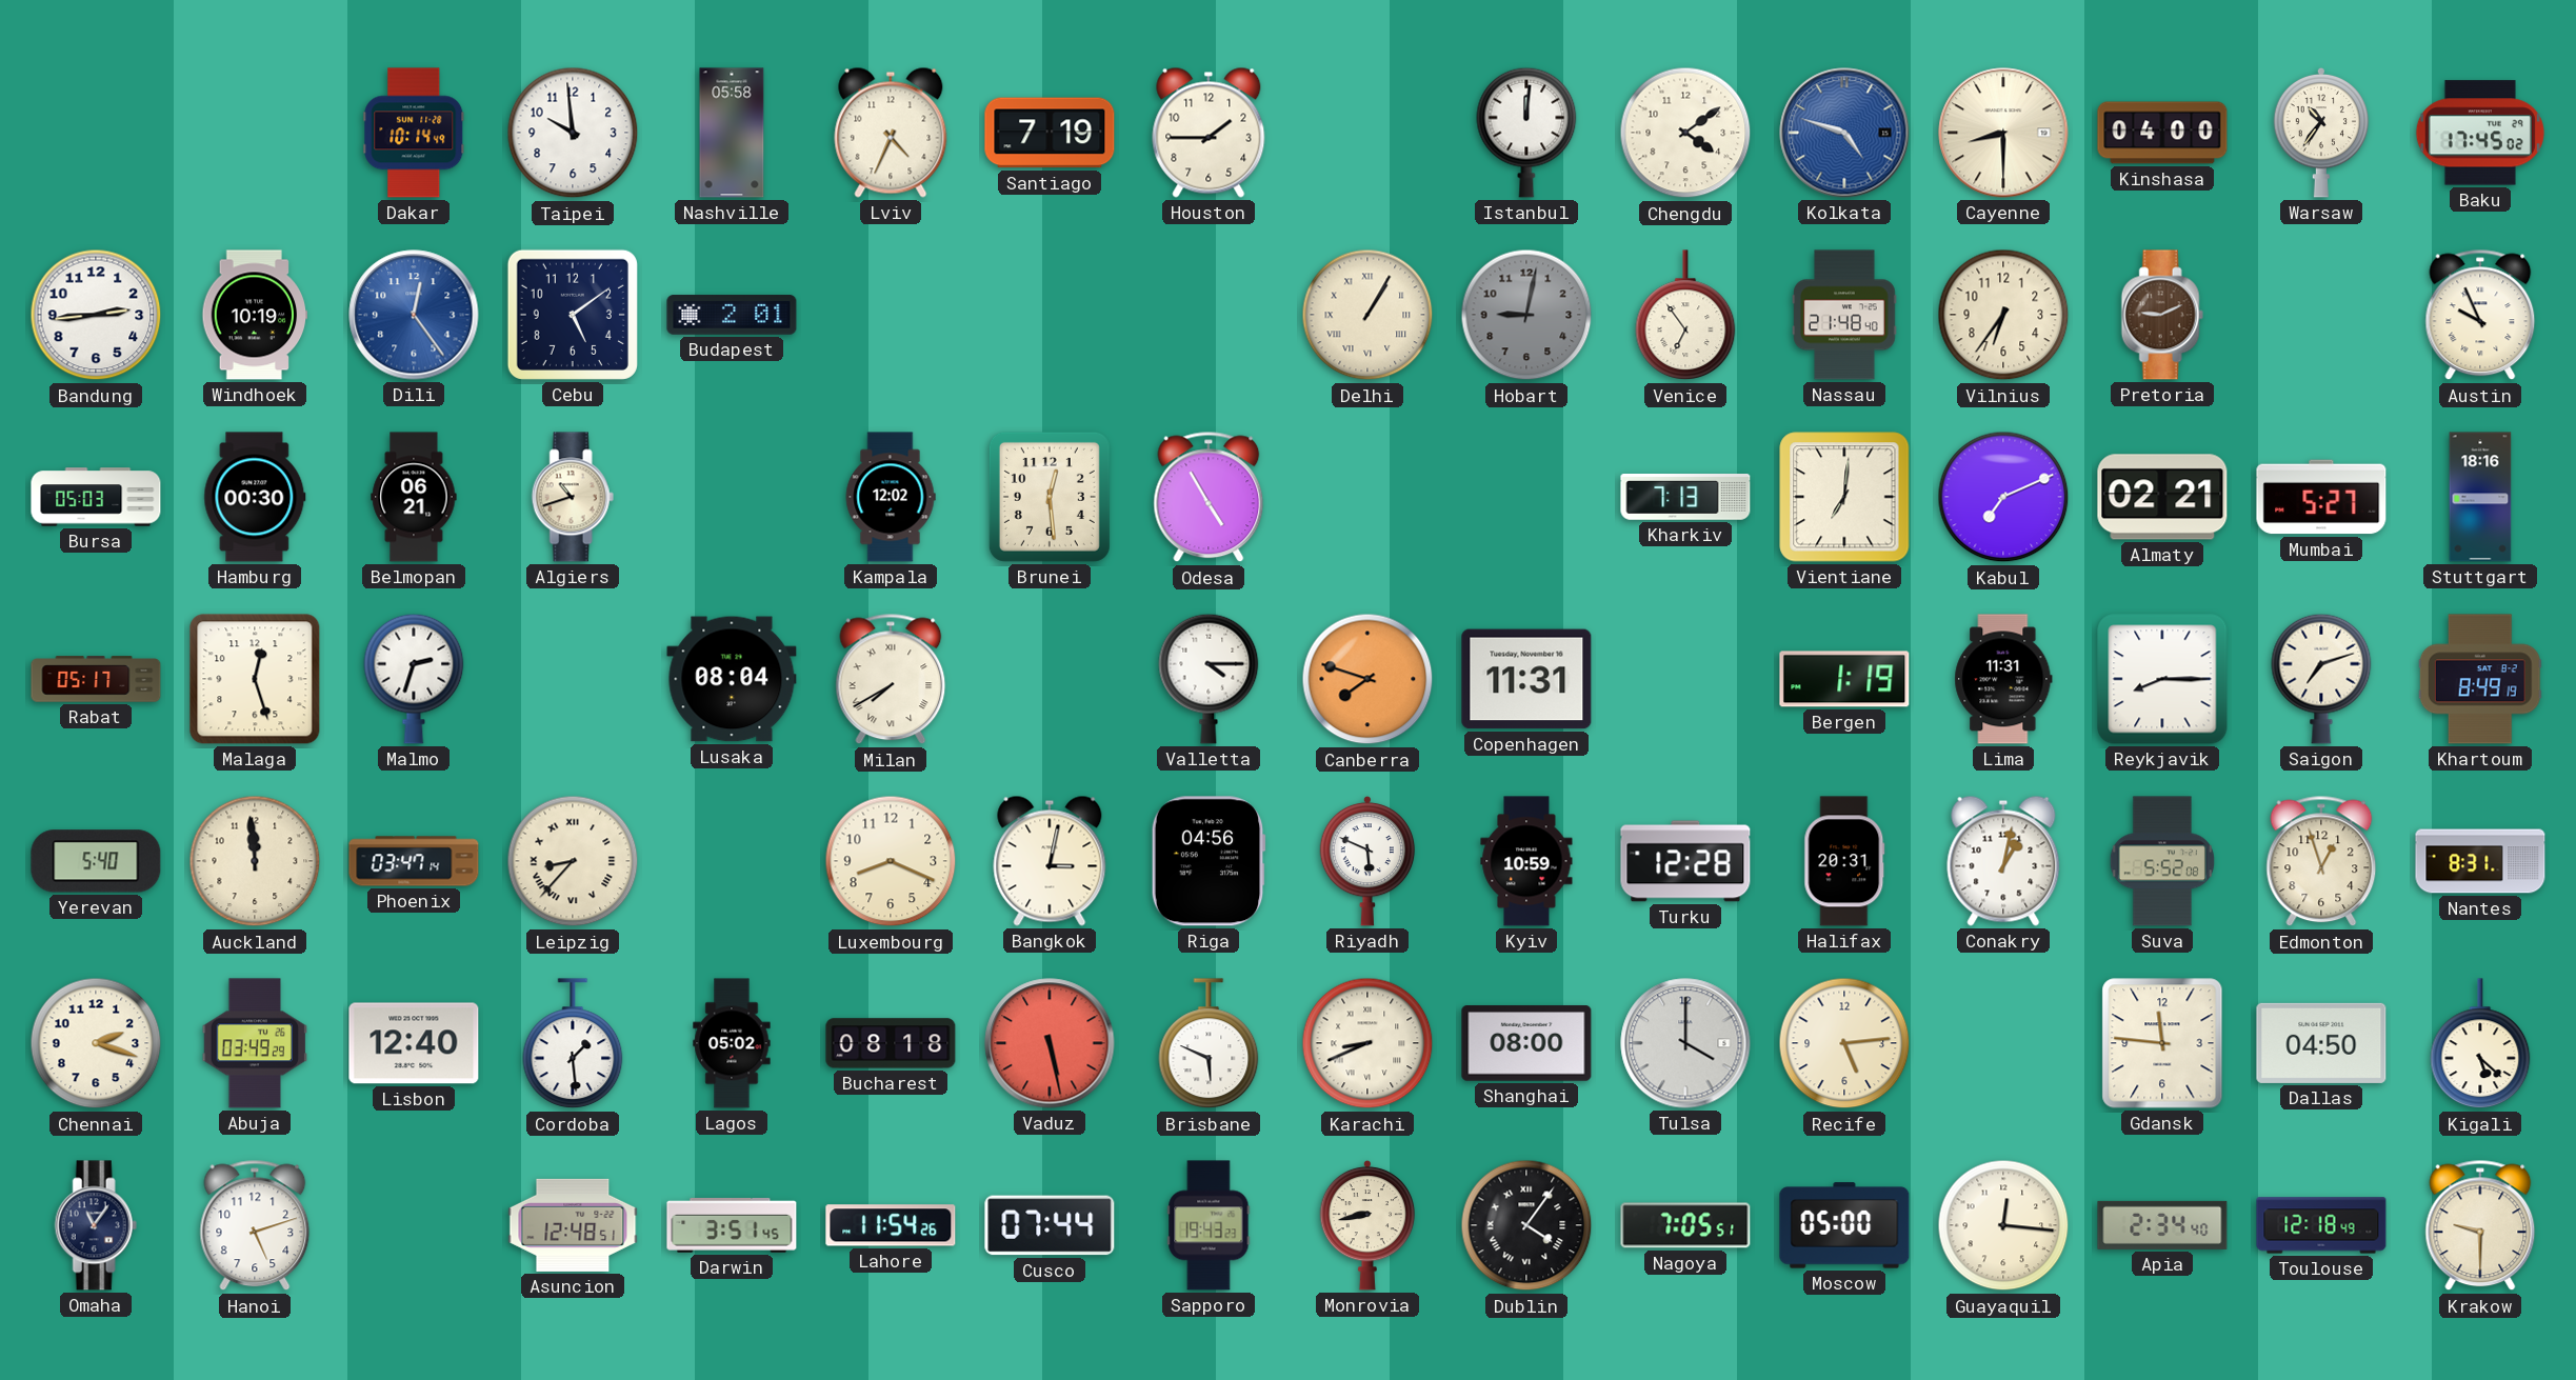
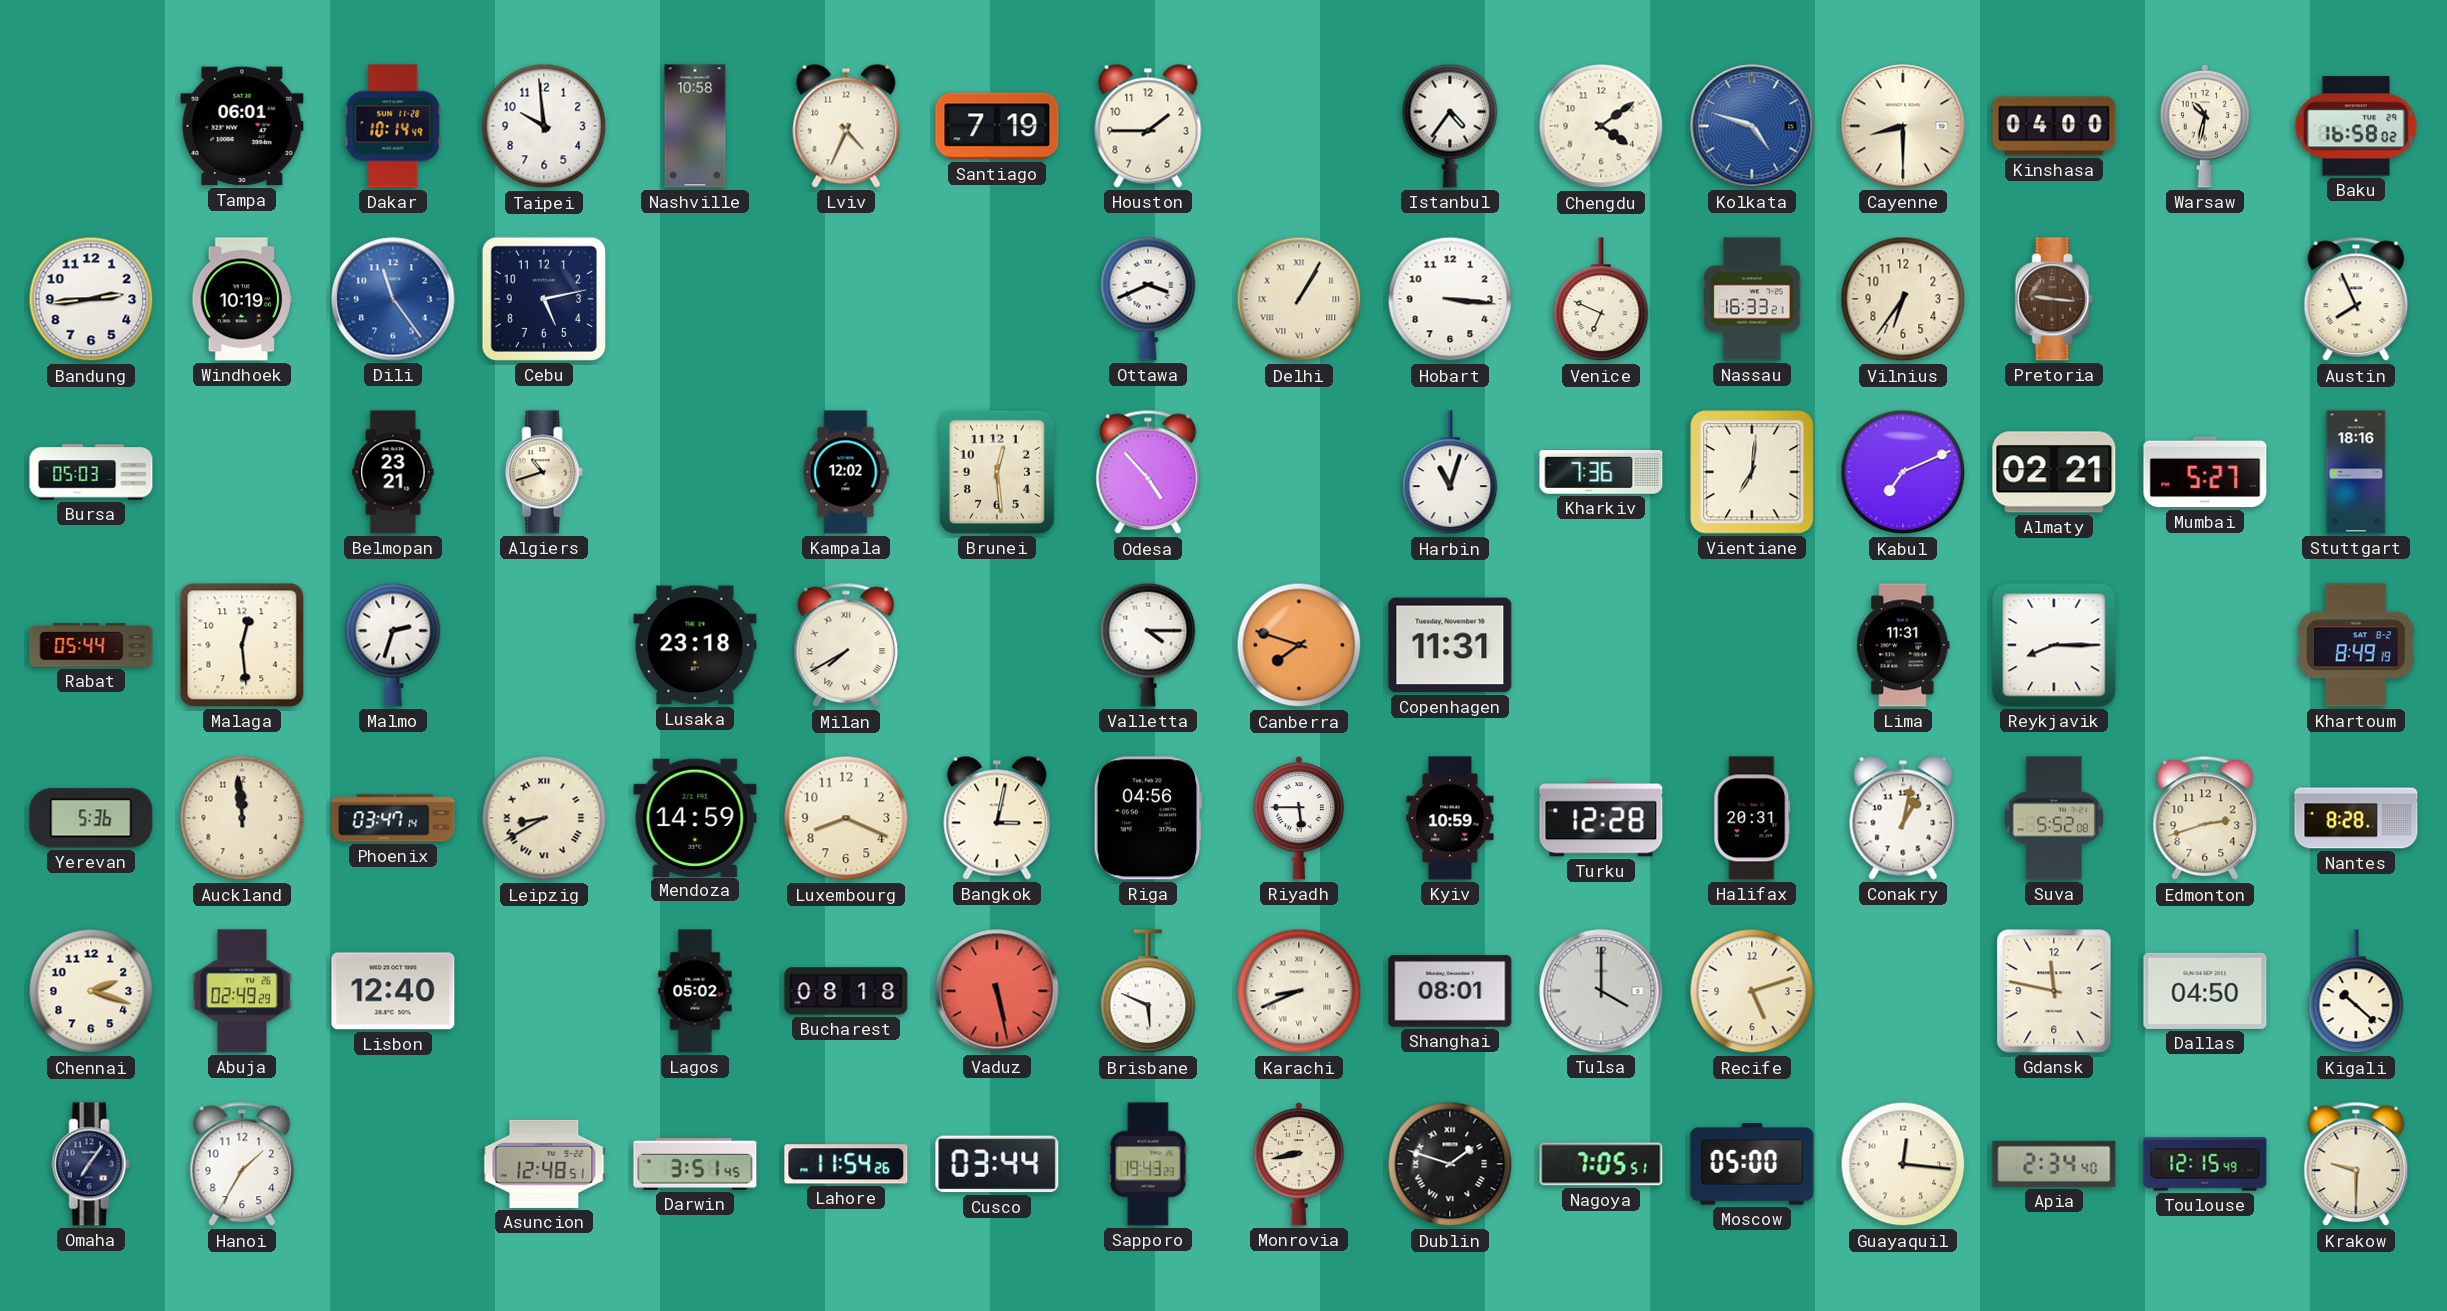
Tampa: none -> 06:01 (242, 126)
Nashville: 05:58 -> 10:58 (695, 126)
Istanbul: 12:01 -> 4:36 (1450, 126)
Warsaw: 10:36 -> 10:32 (2205, 126)
Baku: 17:45 -> 16:58 (2356, 126)
Dili: 12:24 -> 11:24 (393, 299)
Cebu: 5:09 -> 5:13 (544, 299)
Budapest: 2:01 -> none (732, 315)
Ottawa: none -> 3:41 (1148, 299)
Hobart: 9:02 -> 3:16 (1450, 299)
Hobart dial: grey -> white (1450, 299)
Venice: 6:54 -> 6:49 (1601, 300)
Nassau: 21:48 -> 16:33 (1752, 299)
Pretoria: 9:11 -> 9:16 (2054, 299)
Austin: 9:56 -> 7:56 (2356, 299)
Hamburg: 00:30 -> none (255, 497)
Belmopan: 06:21 -> 23:21 (393, 472)
Odesa: 4:55 -> 4:53 (1148, 472)
Harbin: none -> 11:03 (1450, 473)
Kharkiv: 7:13 -> 7:36 (1601, 473)
Rabat: 05:17 -> 05:44 (91, 645)
Malaga: 12:27 -> 12:29 (242, 645)
Lusaka: 08:04 -> 23:18 (695, 645)
Bergen: 1:19 -> none (1844, 679)
Saigon: 7:12 -> none (2321, 679)
Yerevan: 5:40 -> 5:36 (91, 818)
Leipzig: 8:37 -> 8:40 (544, 818)
Mendoza: none -> 14:59 (695, 817)
Riyadh: 5:49 -> 5:45 (1299, 818)
Edmonton: 12:57 -> 2:42 (2205, 818)
Nantes: 8:31 -> 8:28 (2356, 818)
Abuja: 03:49 -> 02:49 (242, 991)
Cordoba: 1:29 -> none (573, 1044)
Shanghai: 08:00 -> 08:01 (1450, 991)
Recife: 5:14 -> 5:12 (1752, 991)
Gdansk: 11:46 -> 11:47 (2054, 991)
Kigali: 5:22 -> 10:22 (2356, 992)
Omaha: 11:06 -> 7:06 (91, 1164)
Hanoi: 5:12 -> 1:35 (242, 1164)
Cusco: 07:44 -> 03:44 (997, 1164)
Dublin: 4:06 -> 1:48 (1450, 1164)
Toulouse: 12:18 -> 12:15 (2205, 1164)
